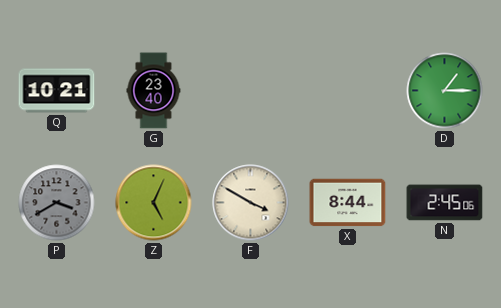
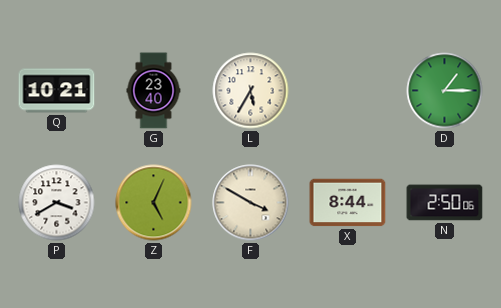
L: none -> 5:35 (251, 91)
P dial: grey -> white (57, 203)
N: 2:45 -> 2:50 (445, 203)
